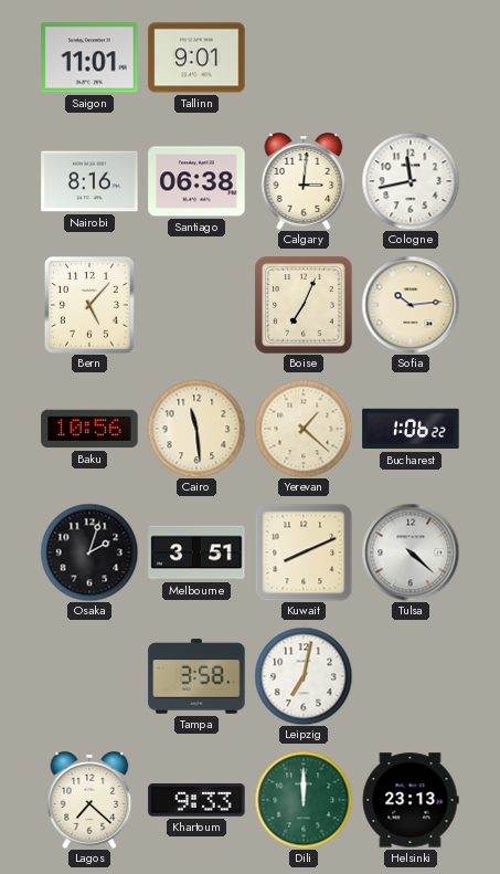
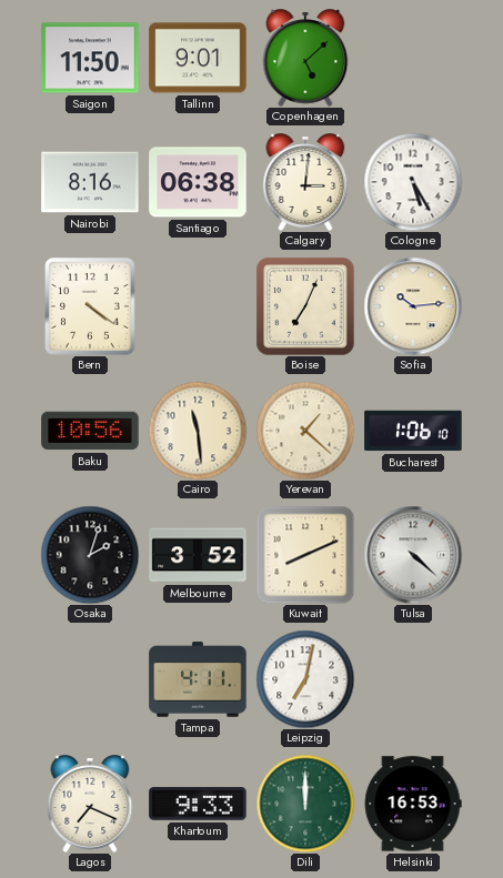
Saigon: 11:01 -> 11:50 (90, 58)
Copenhagen: none -> 5:08 (305, 58)
Cologne: 11:43 -> 5:25 (413, 182)
Bern: 5:07 -> 4:21 (91, 307)
Bucharest: 1:06:22 -> 1:06:10 (413, 431)
Melbourne: 3:51 -> 3:52 (198, 555)
Tampa: 3:58 -> 4:11 (198, 679)
Lagos: 7:22 -> 7:19 (90, 804)
Helsinki: 23:13 -> 16:53 (413, 804)
